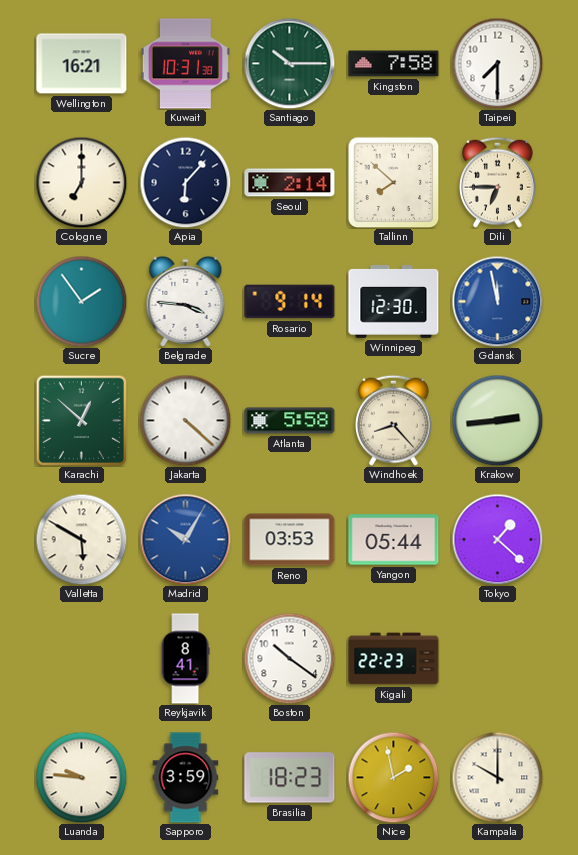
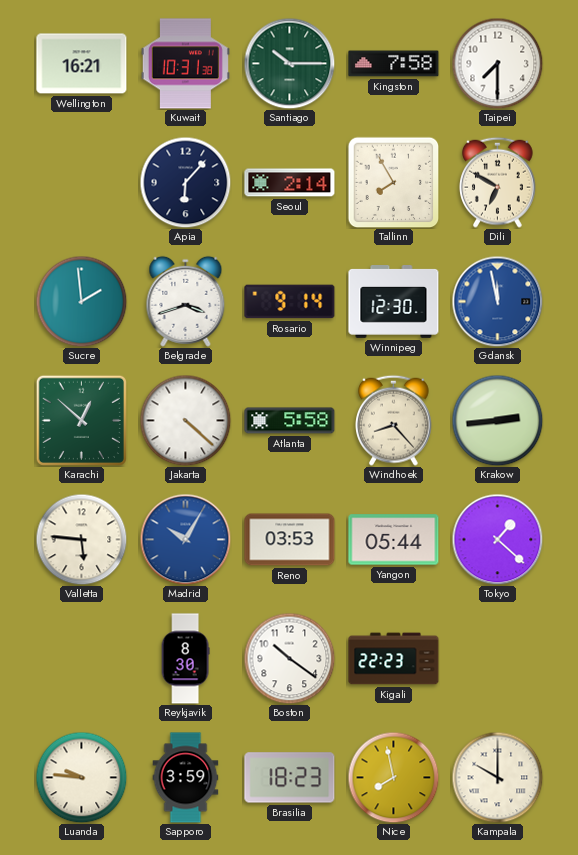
Cologne: 7:00 -> none (81, 182)
Tallinn: 7:52 -> 7:55 (393, 182)
Dili: 6:45 -> 6:50 (498, 182)
Sucre: 1:54 -> 1:59 (81, 301)
Belgrade: 3:46 -> 3:42 (186, 301)
Valletta: 5:50 -> 5:46 (81, 539)
Reykjavik: 8:41 -> 8:30 (185, 659)
Nice: 1:58 -> 7:58 (393, 777)
